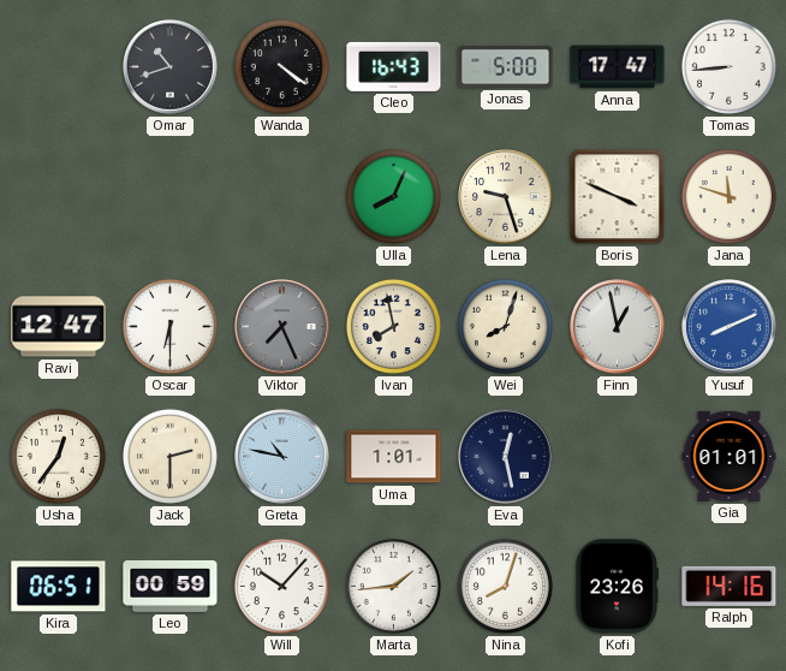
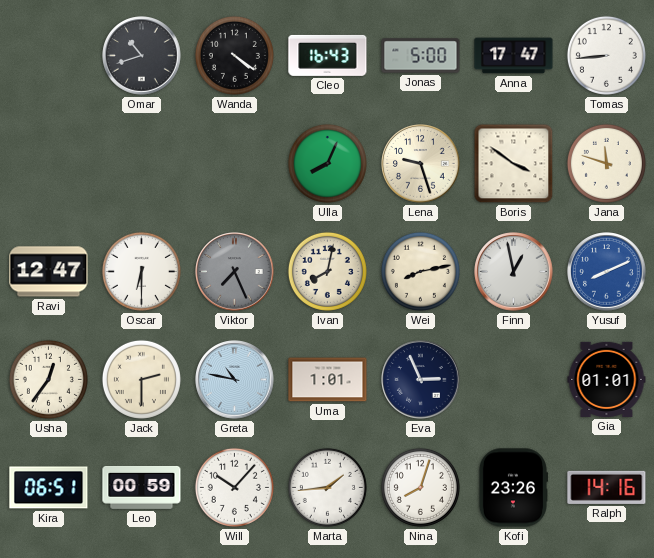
Boris: 3:49 -> 3:51 (514, 164)
Ivan: 7:58 -> 8:02 (327, 271)
Wei: 8:03 -> 8:13 (420, 271)
Eva: 12:28 -> 2:56 (421, 380)
